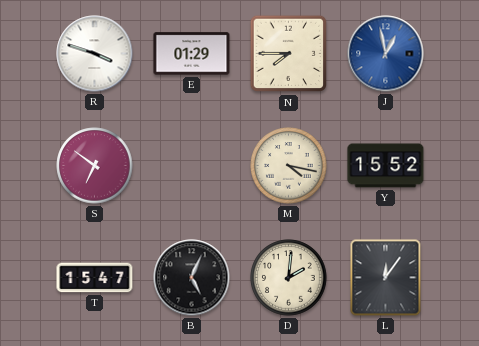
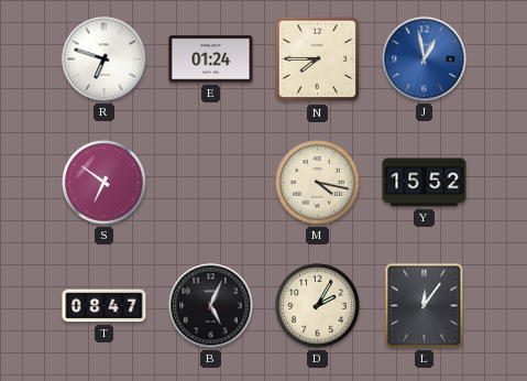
R: 3:48 -> 6:48 (105, 59)
E: 01:29 -> 01:24 (211, 59)
T: 15:47 -> 08:47 (105, 306)
D: 2:01 -> 2:05 (318, 306)
